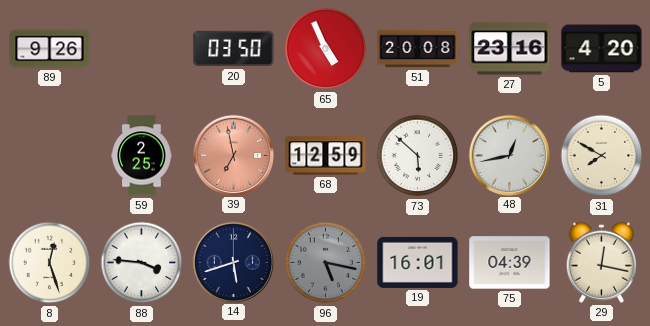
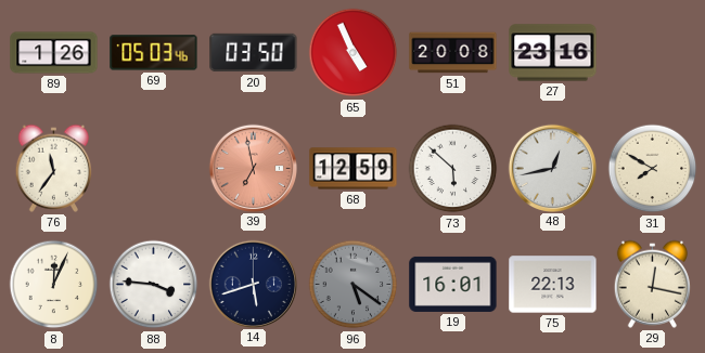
89: 9:26 -> 1:26 (54, 53)
69: none -> 05:03 (154, 53)
5: 4:20 -> none (602, 49)
76: none -> 11:36 (53, 168)
59: 2:25 -> none (142, 156)
8: 12:27 -> 12:04 (54, 285)
96: 5:17 -> 5:21 (354, 285)
75: 04:39 -> 22:13 (553, 285)
